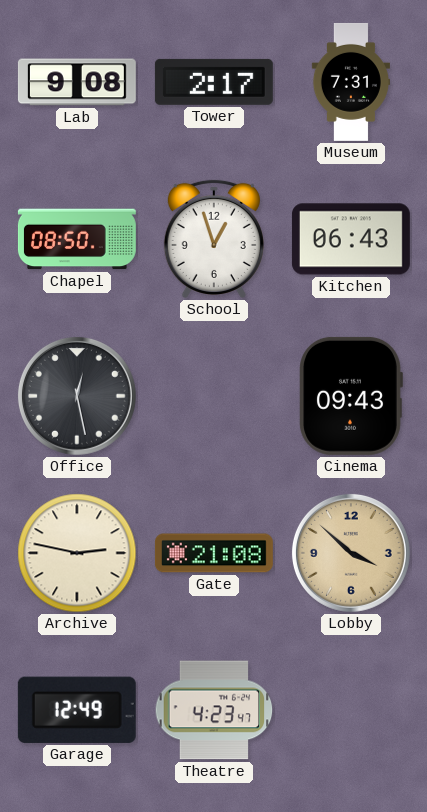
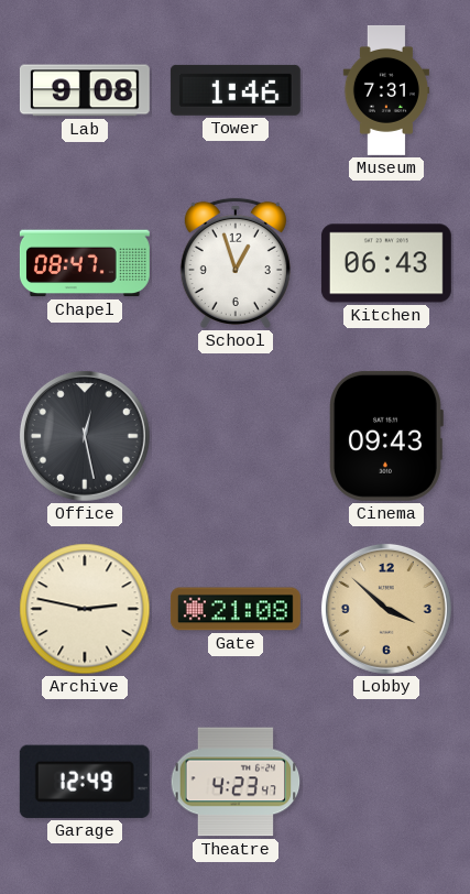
Tower: 2:17 -> 1:46 (236, 90)
Chapel: 08:50 -> 08:47 (85, 263)
